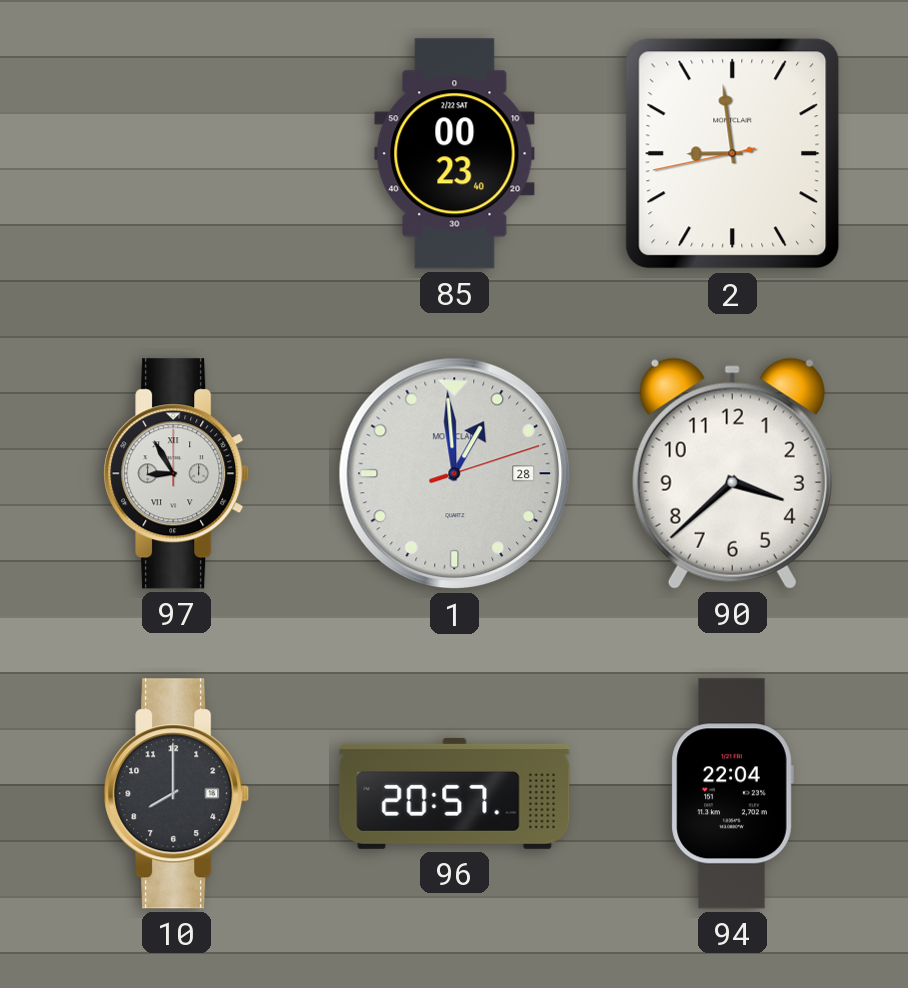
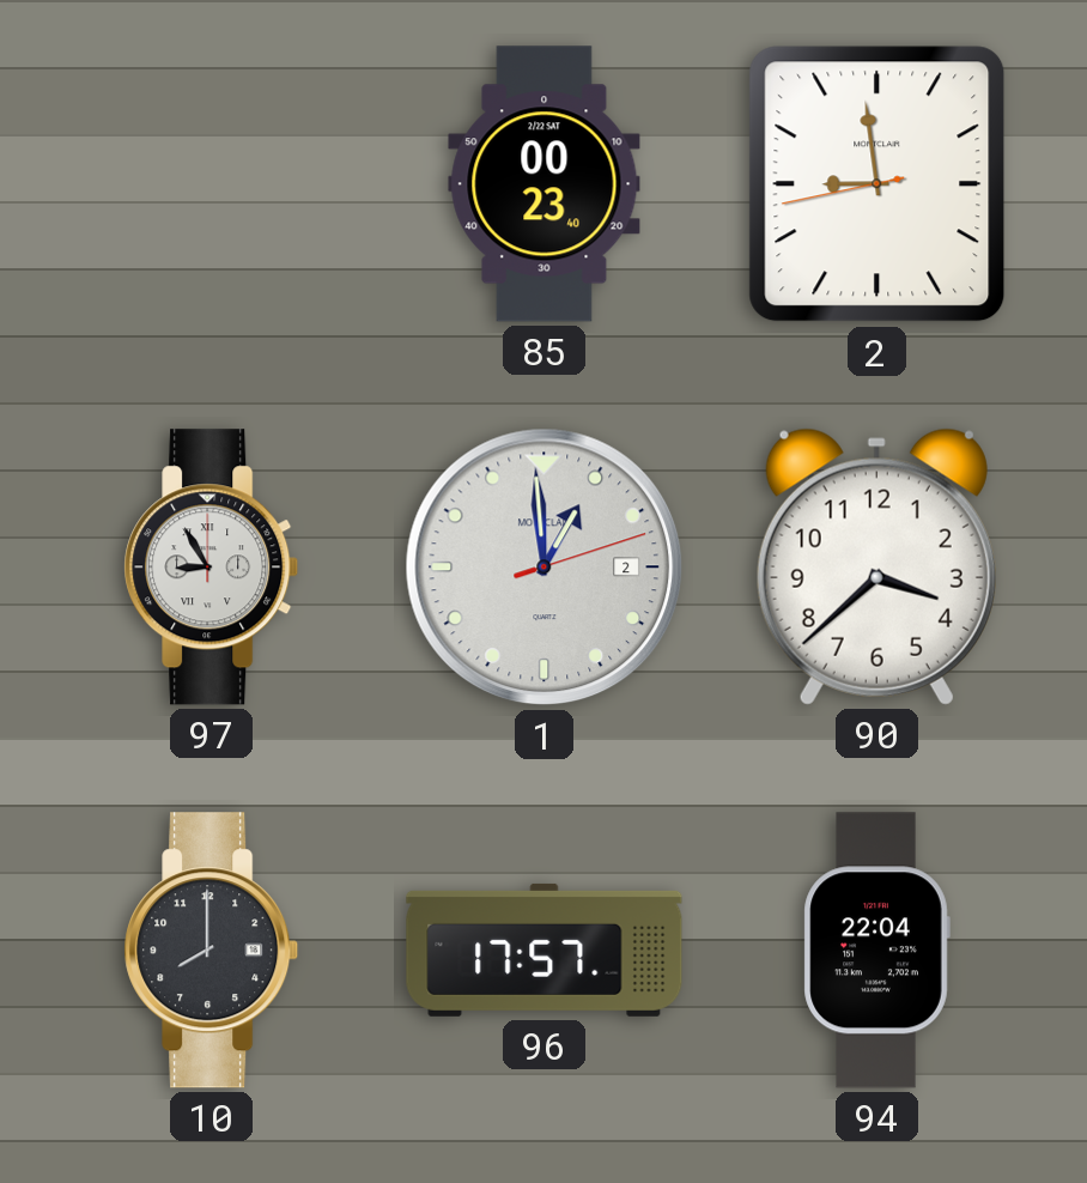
1 date: 28 -> 2 (545, 568)
96: 20:57 -> 17:57 (545, 950)
